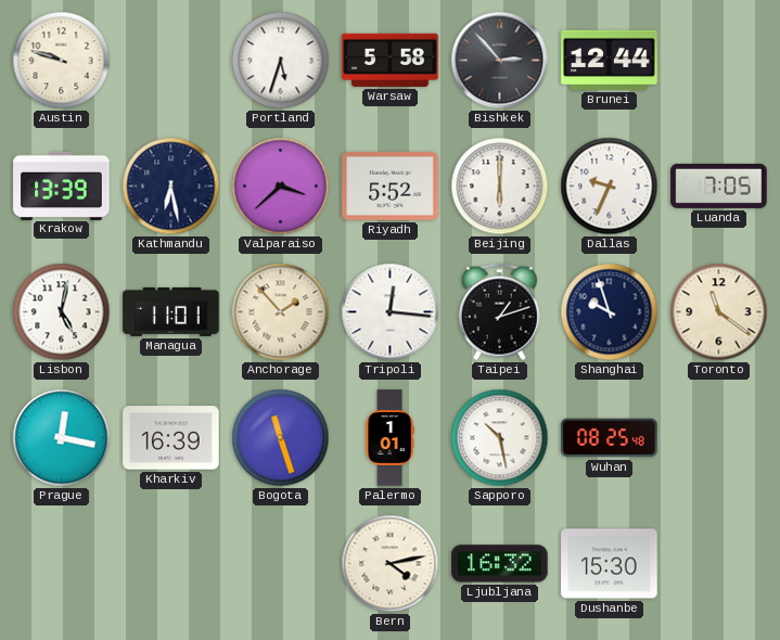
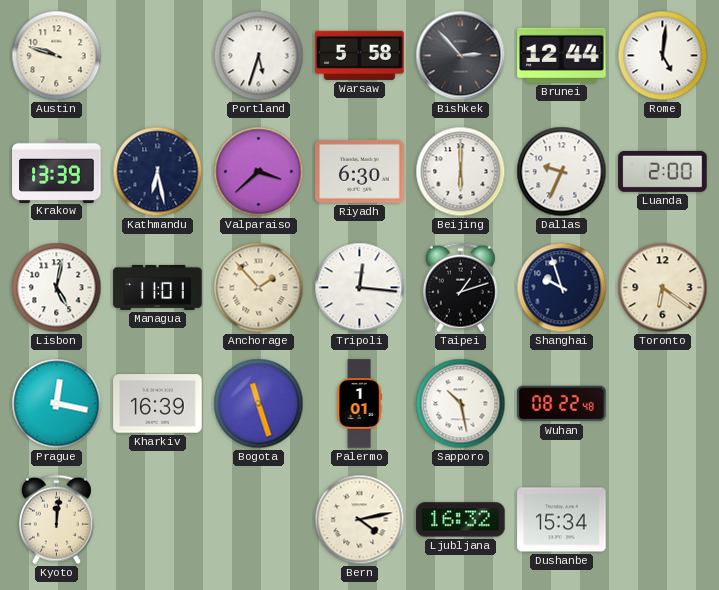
Rome: none -> 5:01 (663, 56)
Riyadh: 5:52 -> 6:30 (360, 171)
Luanda: 7:05 -> 2:00 (663, 171)
Toronto: 11:21 -> 6:21 (663, 288)
Wuhan: 08:25 -> 08:22 (562, 404)
Kyoto: none -> 12:01 (56, 520)
Dushanbe: 15:30 -> 15:34 (562, 520)
